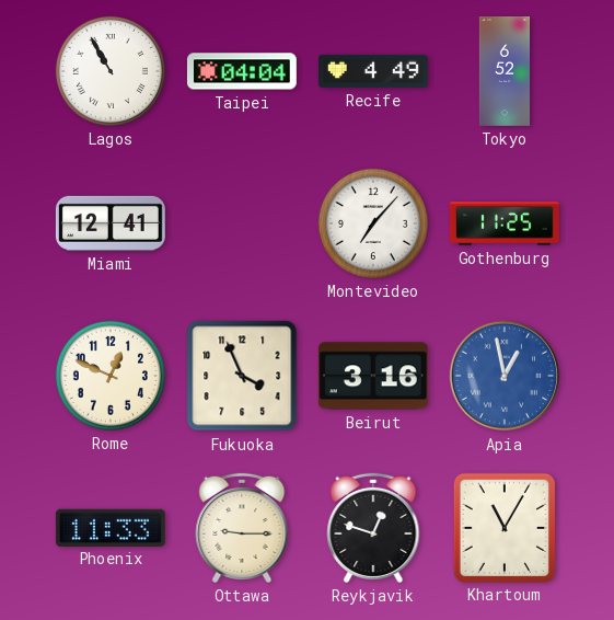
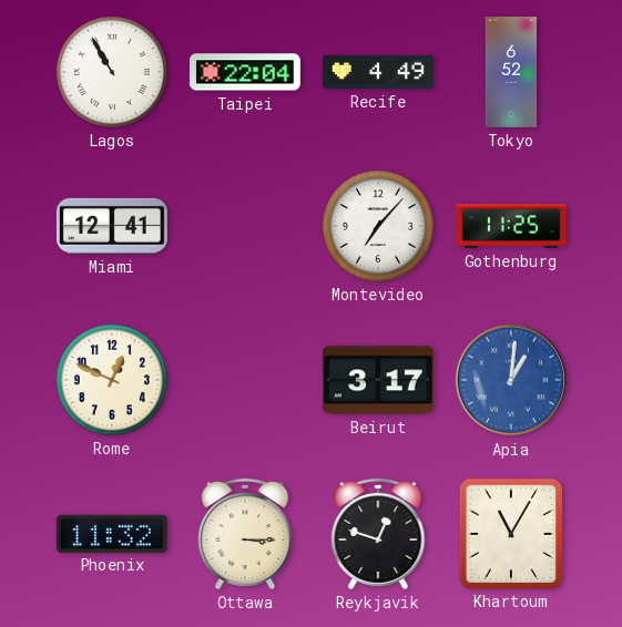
Taipei: 04:04 -> 22:04 (245, 72)
Fukuoka: 3:56 -> none (242, 376)
Beirut: 3:16 -> 3:17 (378, 380)
Apia: 12:58 -> 1:01 (511, 380)
Phoenix: 11:33 -> 11:32 (112, 533)
Ottawa: 9:15 -> 3:15 (245, 534)
